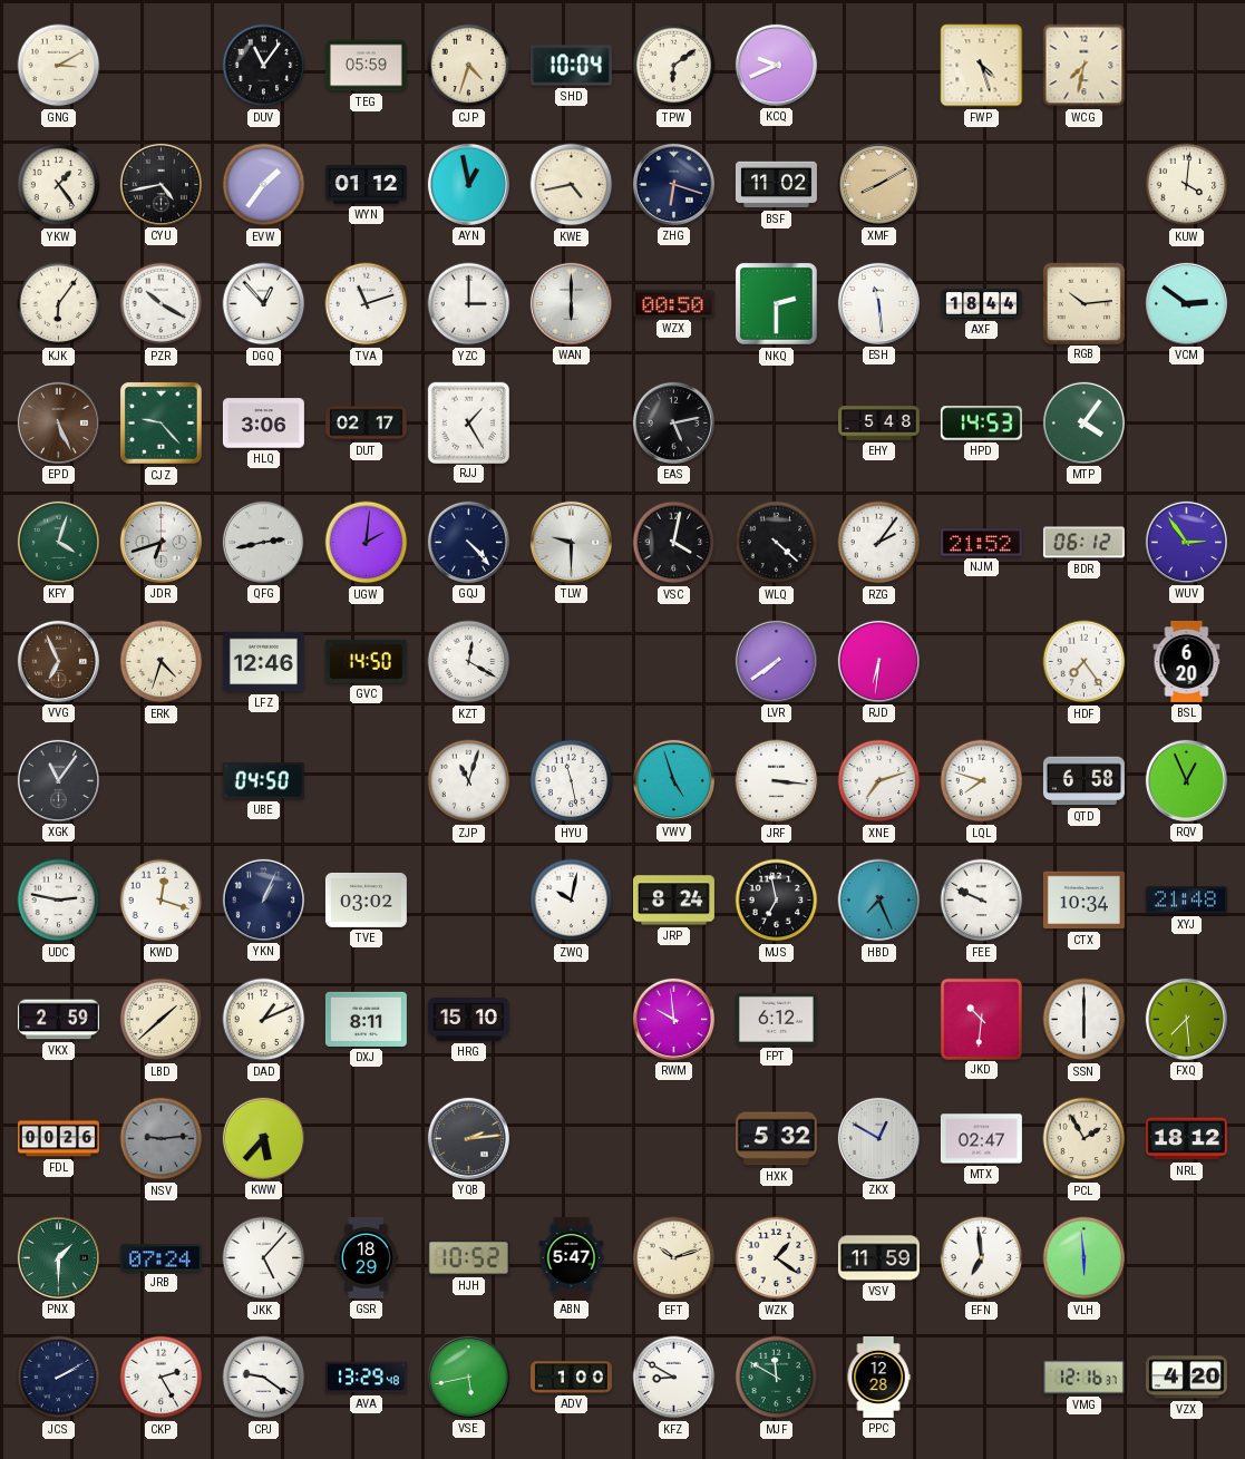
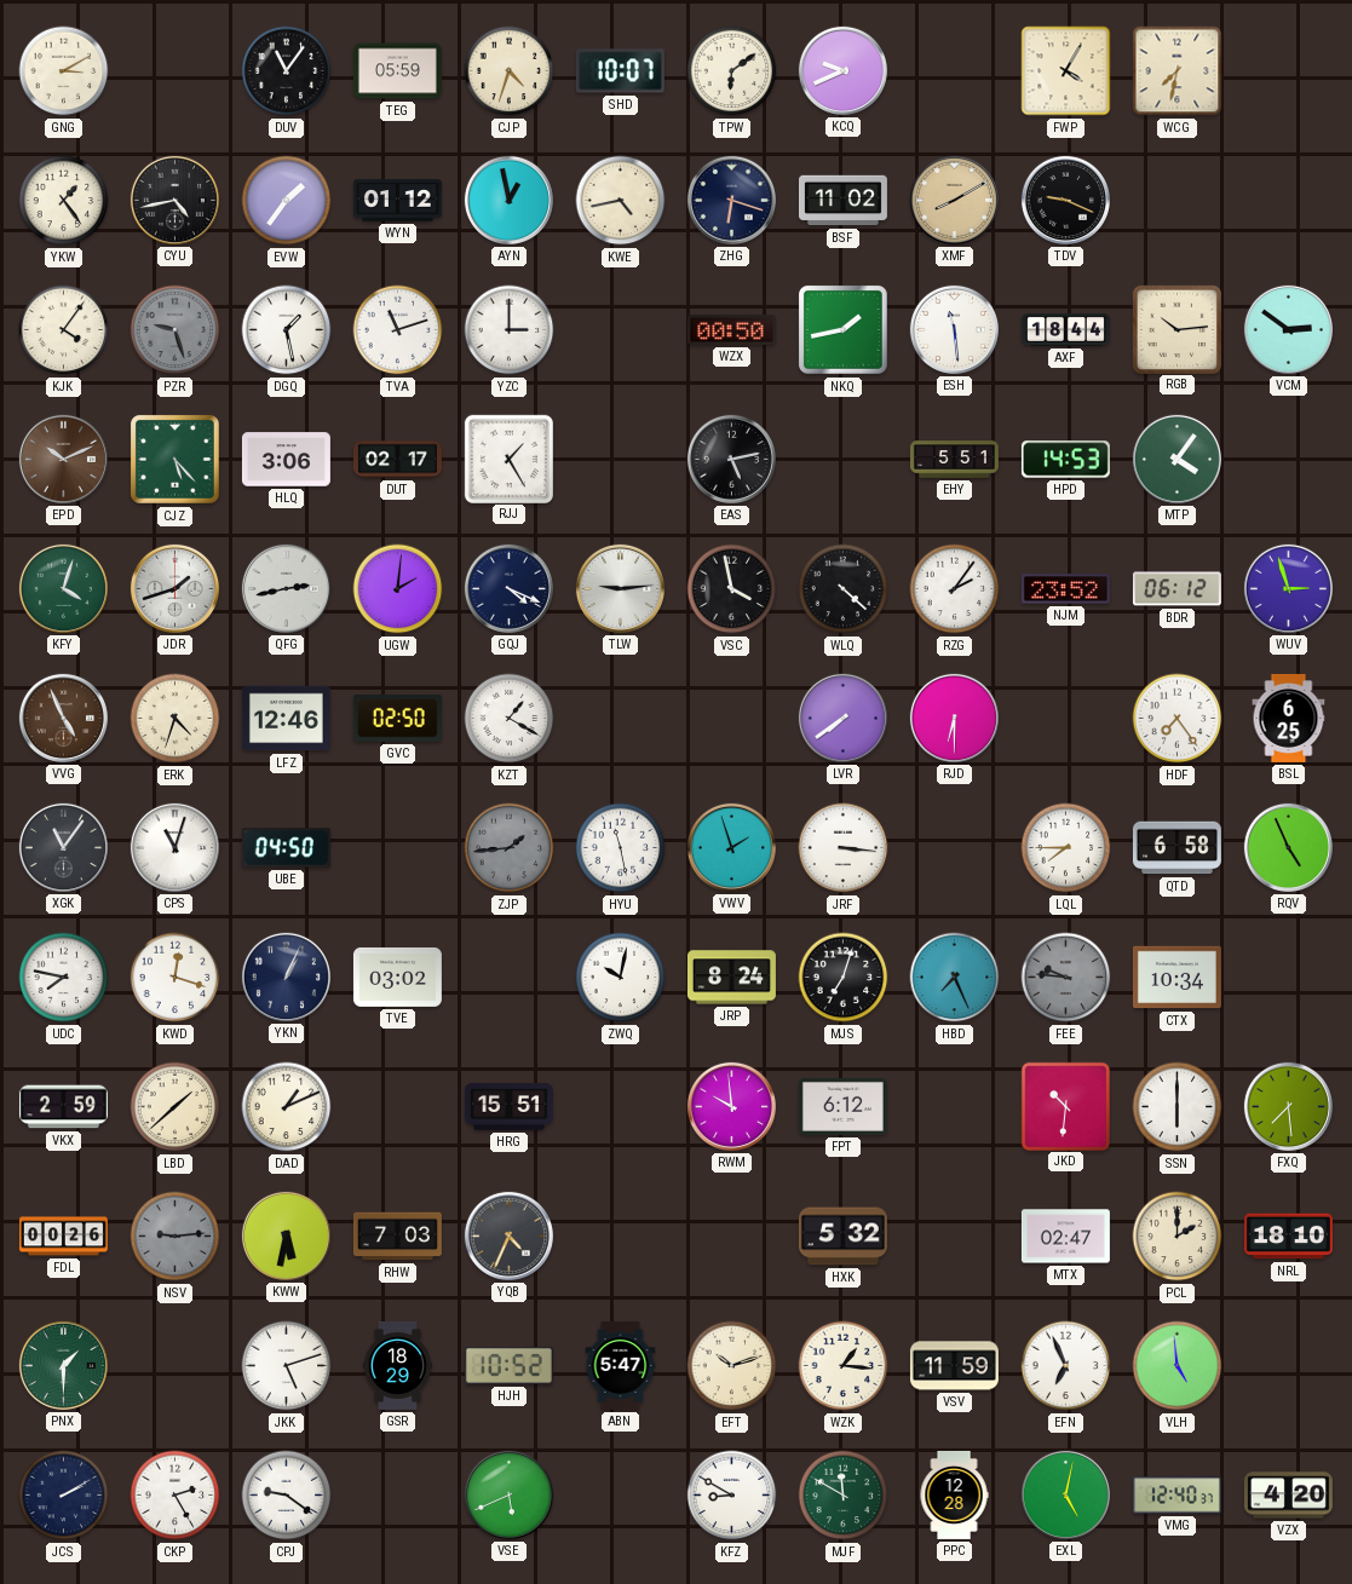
SHD: 10:04 -> 10:07 (620, 71)
FWP: 4:27 -> 4:05 (1066, 71)
TDV: none -> 9:19 (1065, 200)
KUW: 4:01 -> none (1187, 185)
KJK: 6:06 -> 4:06 (64, 330)
PZR: 10:20 -> 9:27 (176, 330)
PZR dial: white -> grey (176, 330)
DGQ: 12:53 -> 1:28 (287, 330)
WAN: 6:00 -> none (571, 303)
NKQ: 2:30 -> 1:43 (844, 330)
EPD: 5:26 -> 10:11 (63, 459)
CJZ: 9:23 -> 5:23 (176, 460)
EHY: 5:48 -> 5:51 (954, 460)
JDR: 6:42 -> 1:42 (174, 588)
GQJ: 4:23 -> 4:19 (508, 588)
TLW: 9:30 -> 9:14 (620, 588)
VSC: 4:02 -> 3:58 (732, 589)
NJM: 21:52 -> 23:52 (1065, 589)
WUV: 2:54 -> 2:57 (1288, 588)
VVG: 6:56 -> 4:56 (63, 718)
GVC: 14:50 -> 02:50 (397, 719)
KZT: 12:20 -> 1:20 (510, 719)
RJD: 6:31 -> 6:30 (954, 718)
BSL: 6:20 -> 6:25 (1289, 718)
CPS: none -> 11:03 (174, 847)
ZJP: 11:03 -> 1:44 (510, 848)
ZJP dial: white -> grey (510, 848)
VWV: 4:57 -> 1:57 (731, 847)
XNE: 7:12 -> none (879, 781)
LQL: 7:48 -> 7:45 (1066, 848)
RQV: 12:56 -> 4:56 (1288, 847)
UDC: 2:47 -> 7:47 (64, 978)
MJS: 6:58 -> 7:03 (844, 978)
FEE: 9:49 -> 9:46 (1066, 978)
FEE dial: white -> grey (1066, 978)
XYJ: 21:48 -> none (1186, 901)
DXJ: 8:11 -> none (366, 1019)
HRG: 15:10 -> 15:51 (508, 1107)
KWW: 5:37 -> 5:32 (286, 1235)
RHW: none -> 7:03 (397, 1237)
YQB: 2:14 -> 4:34 (508, 1235)
ZKX: 12:50 -> none (878, 1138)
PCL: 1:55 -> 2:00 (1178, 1237)
NRL: 18:12 -> 18:10 (1288, 1237)
JRB: 07:24 -> none (161, 1258)
JKK: 5:07 -> 5:12 (287, 1366)
WZK: 1:21 -> 1:16 (844, 1366)
EFN: 6:59 -> 6:56 (1066, 1366)
VLH: 5:59 -> 4:59 (1178, 1366)
AVA: 13:29 -> none (366, 1378)
VSE: 5:43 -> 5:41 (508, 1494)
ADV: 1:00 -> none (571, 1378)
EXL: none -> 5:02 (1065, 1494)
VMG: 12:16 -> 12:40 (1176, 1496)
